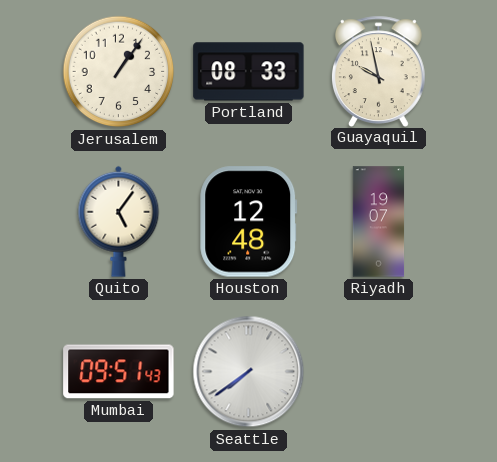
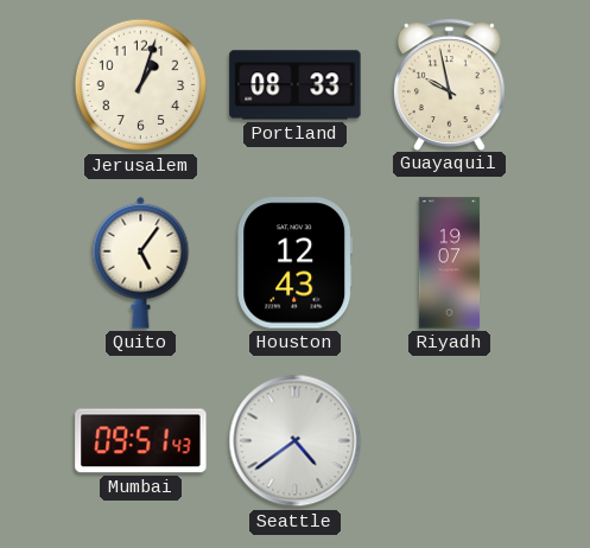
Jerusalem: 1:06 -> 1:03 (141, 85)
Houston: 12:48 -> 12:43 (296, 263)
Seattle: 7:39 -> 4:39 (296, 441)
